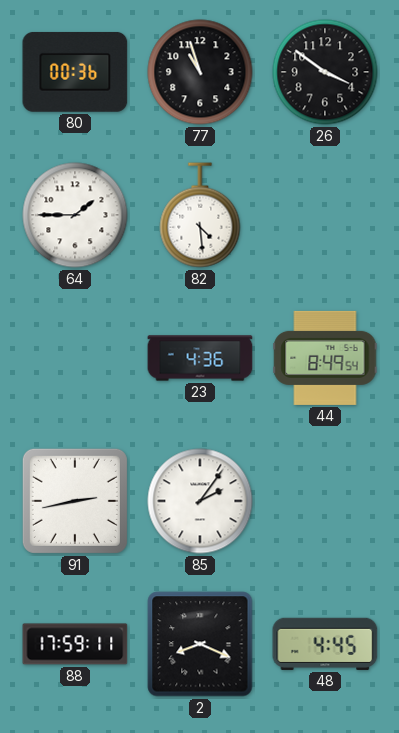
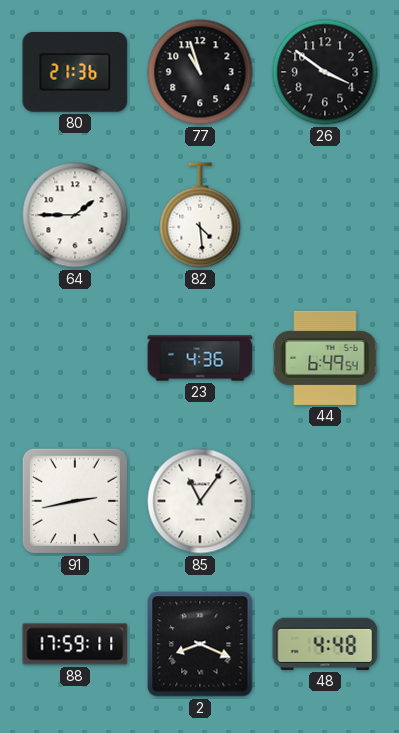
80: 00:36 -> 21:36 (75, 72)
44: 8:49 -> 6:49 (325, 358)
85: 2:06 -> 11:06 (200, 501)
48: 4:45 -> 4:48 (325, 644)
